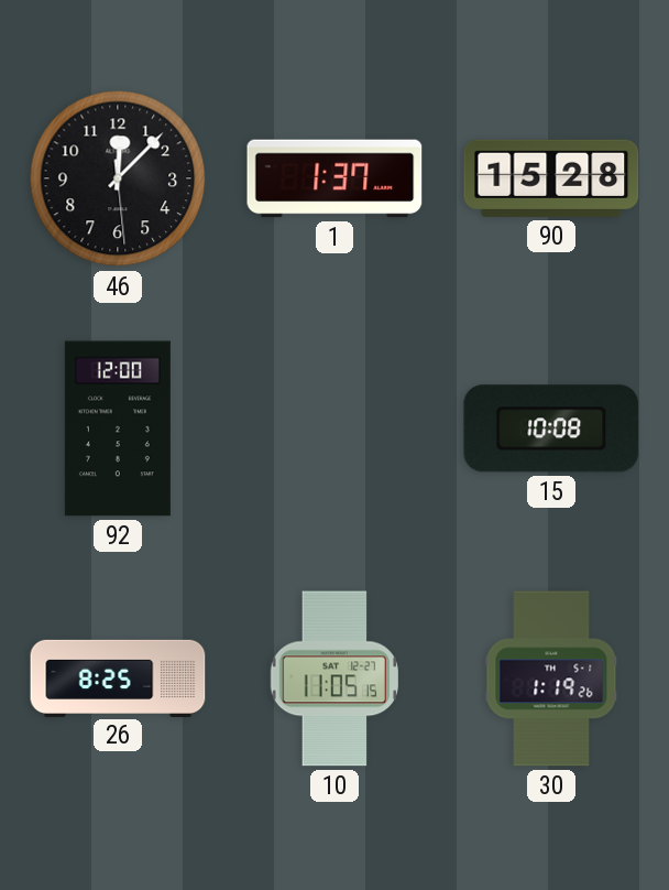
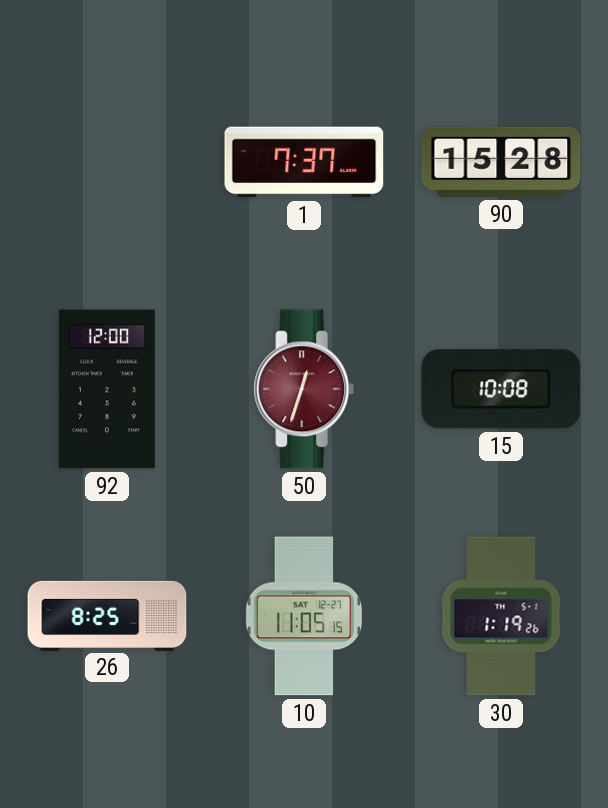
46: 12:07 -> none (118, 178)
1: 1:37 -> 7:37 (304, 162)
50: none -> 12:33 (304, 389)
